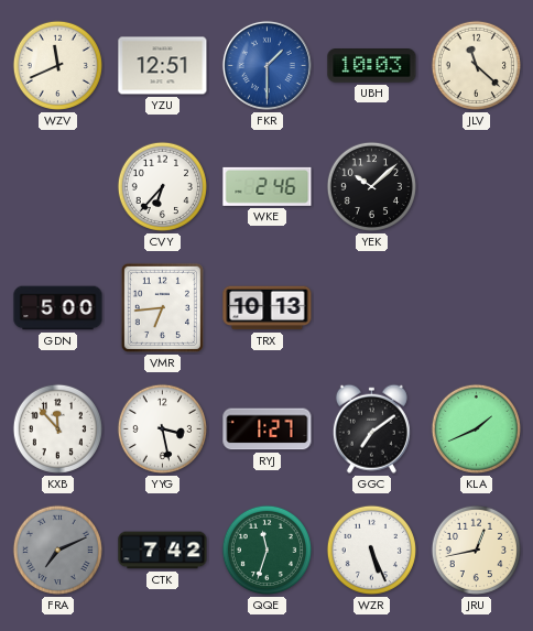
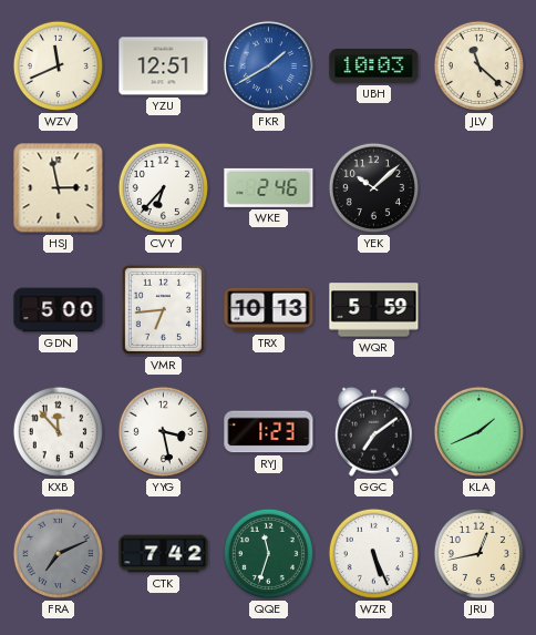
FKR: 1:30 -> 1:40 (268, 65)
HSJ: none -> 2:58 (59, 188)
WQR: none -> 5:59 (374, 310)
RYJ: 1:27 -> 1:23 (269, 432)
